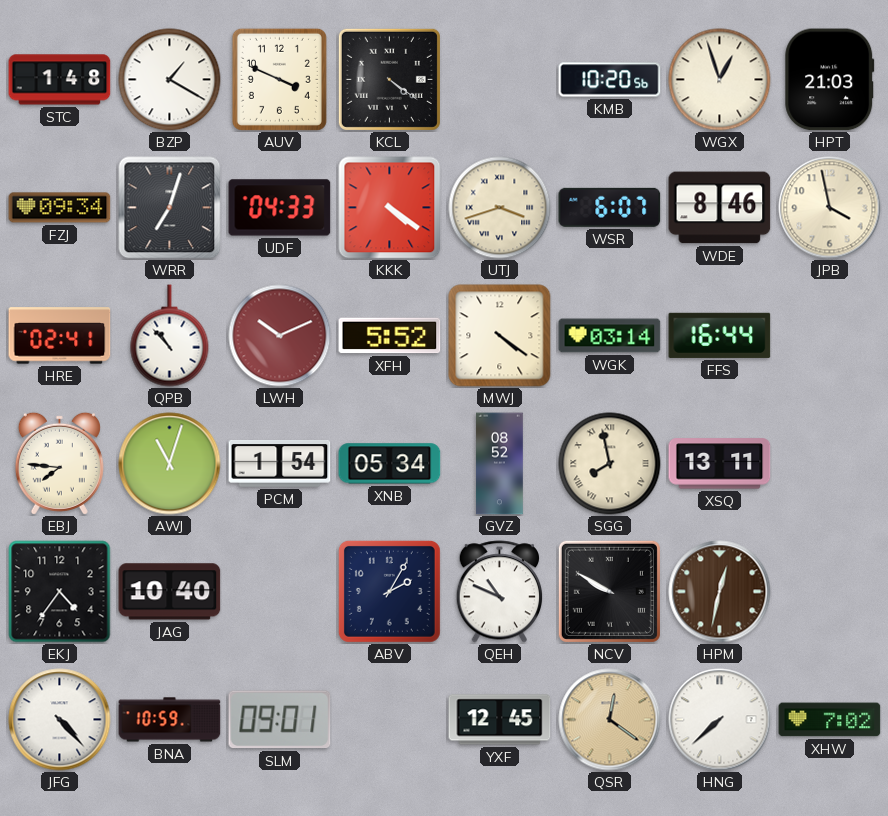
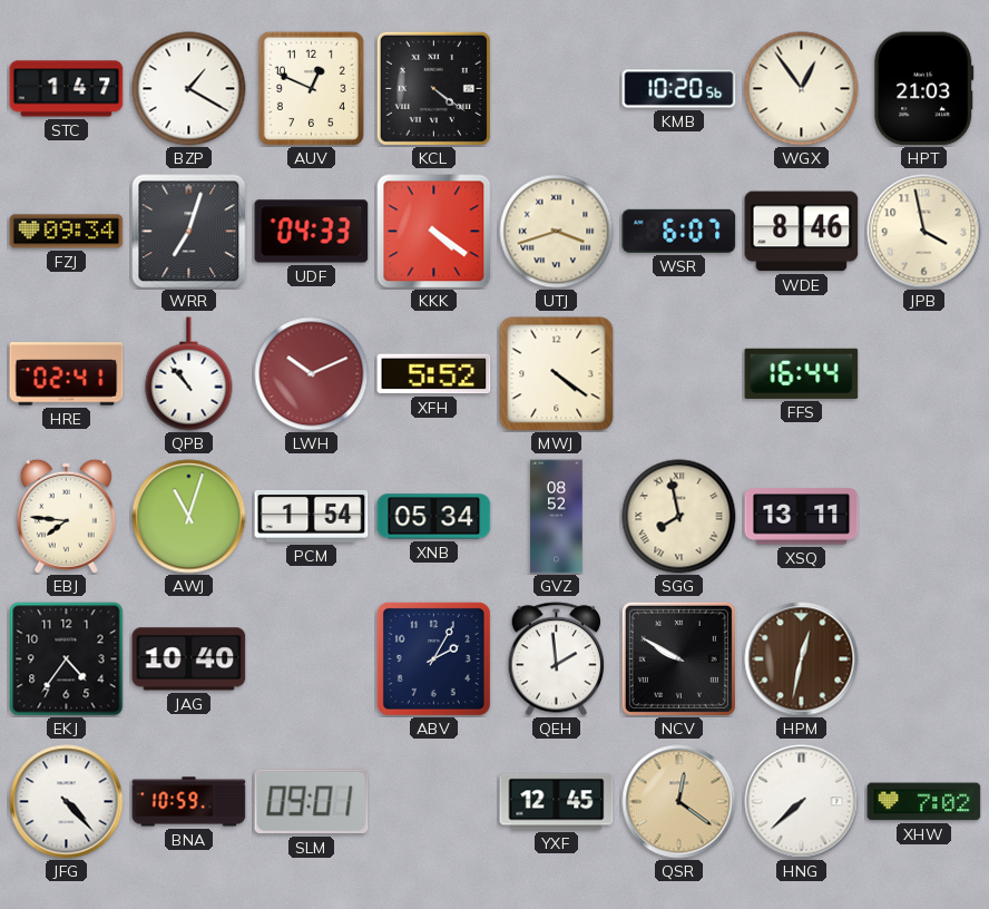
STC: 1:48 -> 1:47 (67, 89)
AUV: 3:49 -> 12:49 (311, 88)
WGX: 12:57 -> 12:54 (802, 89)
WGK: 03:14 -> none (610, 336)
QEH: 10:49 -> 1:59 (557, 659)
